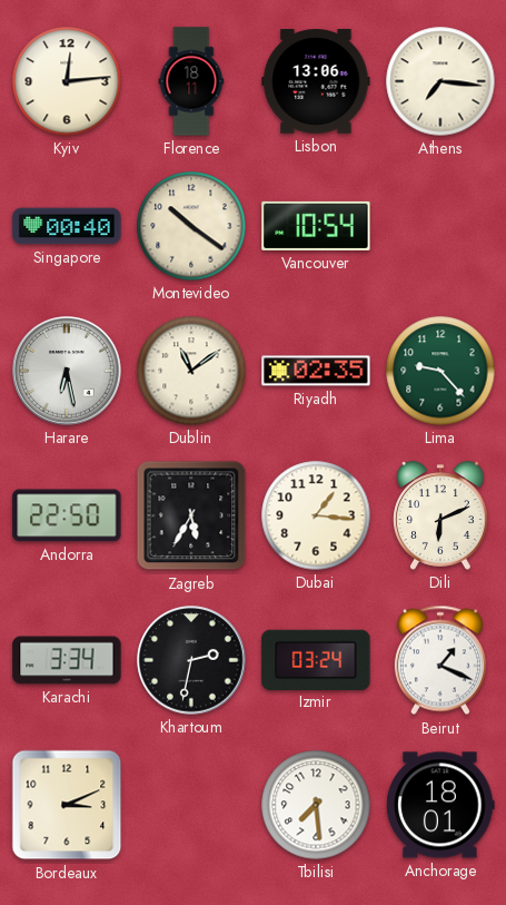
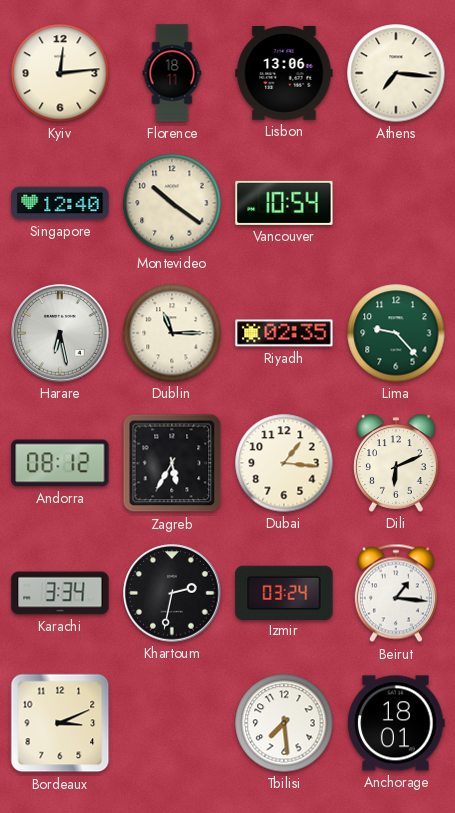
Singapore: 00:40 -> 12:40 (60, 203)
Dublin: 11:09 -> 11:15 (172, 333)
Andorra: 22:50 -> 08:12 (60, 463)
Beirut: 1:19 -> 1:16 (396, 593)
